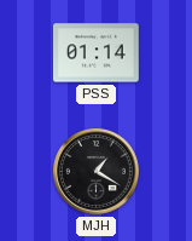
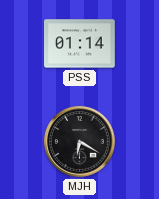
MJH: 1:20 -> 6:20 (80, 142)
